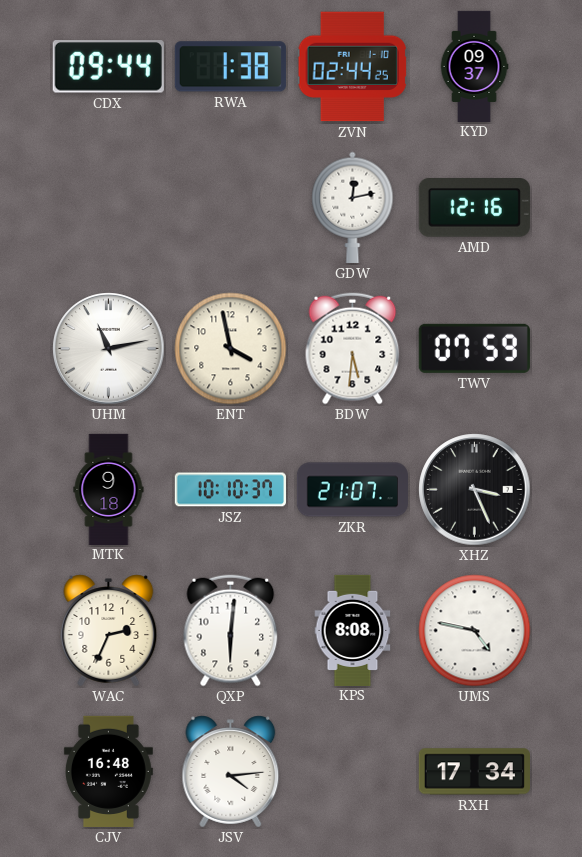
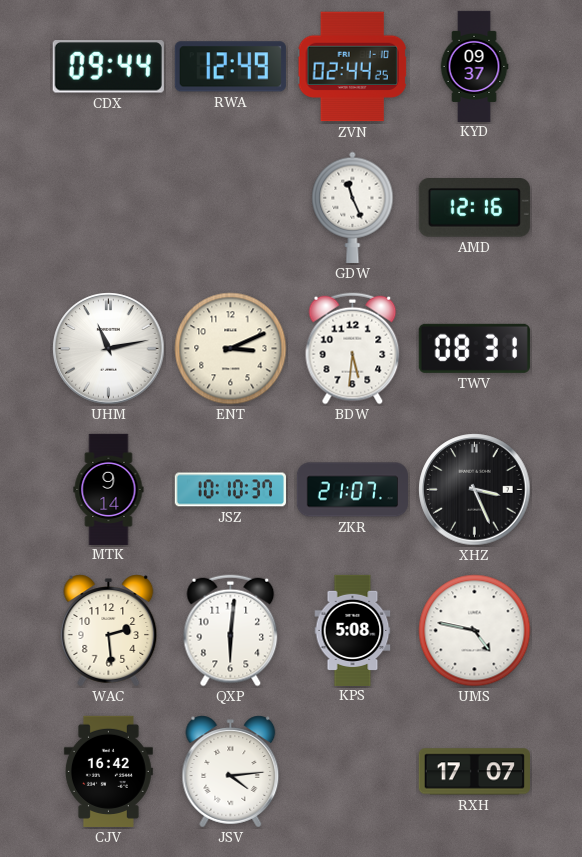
RWA: 1:38 -> 12:49 (230, 67)
GDW: 12:13 -> 11:26 (353, 207)
ENT: 3:58 -> 3:11 (231, 349)
TWV: 07:59 -> 08:31 (474, 348)
MTK: 9:18 -> 9:14 (109, 489)
WAC: 2:34 -> 2:29 (109, 631)
KPS: 8:08 -> 5:08 (353, 630)
CJV: 16:48 -> 16:42 (108, 771)
RXH: 17:34 -> 17:07 (474, 772)
